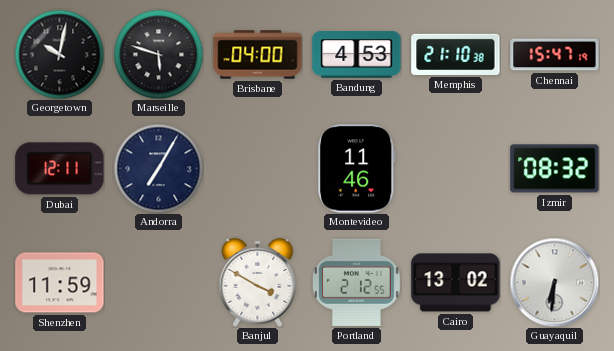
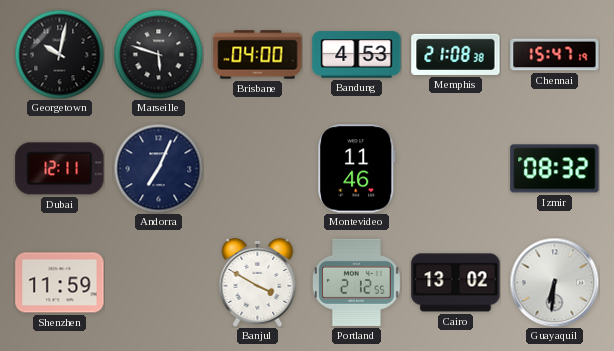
Memphis: 21:10 -> 21:08 (456, 54)
Andorra: 7:05 -> 7:04 (158, 168)
